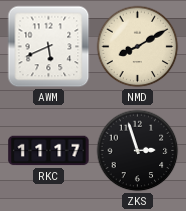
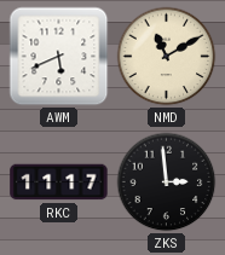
NMD: 8:10 -> 11:10 (167, 57)
ZKS: 2:57 -> 2:59 (167, 182)
